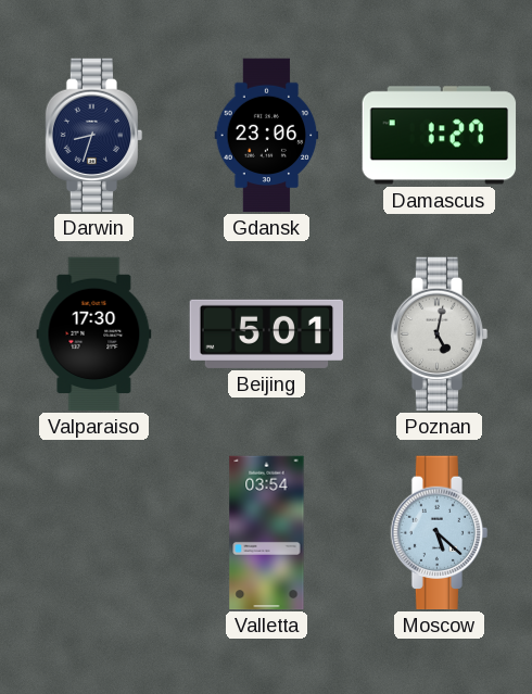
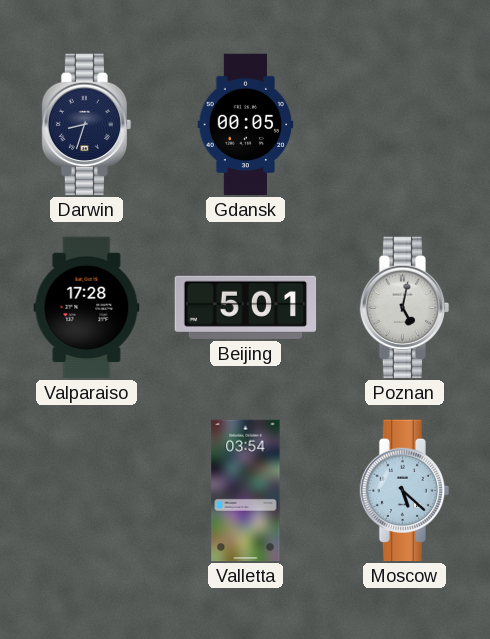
Gdansk: 23:06 -> 00:05 (246, 125)
Damascus: 1:27 -> none (440, 136)
Valparaiso: 17:30 -> 17:28 (87, 308)
